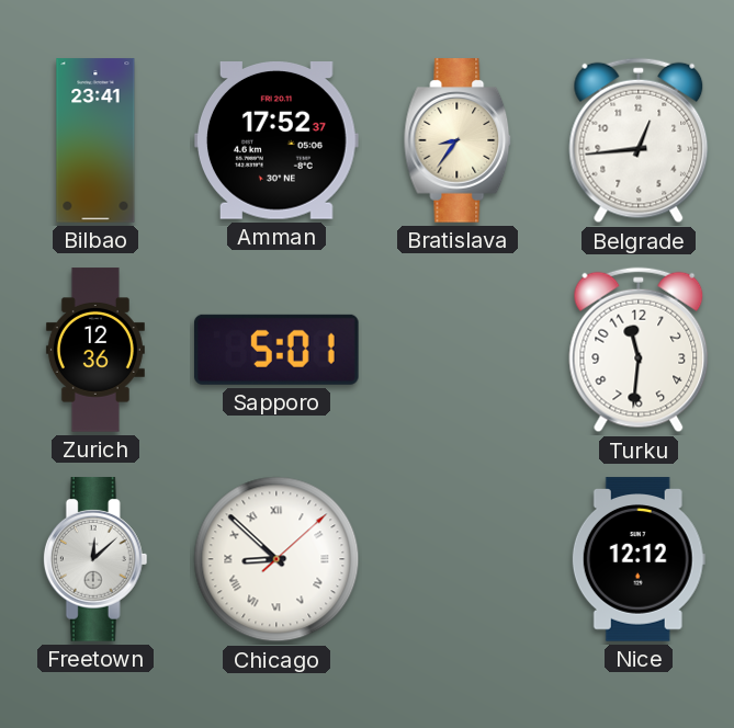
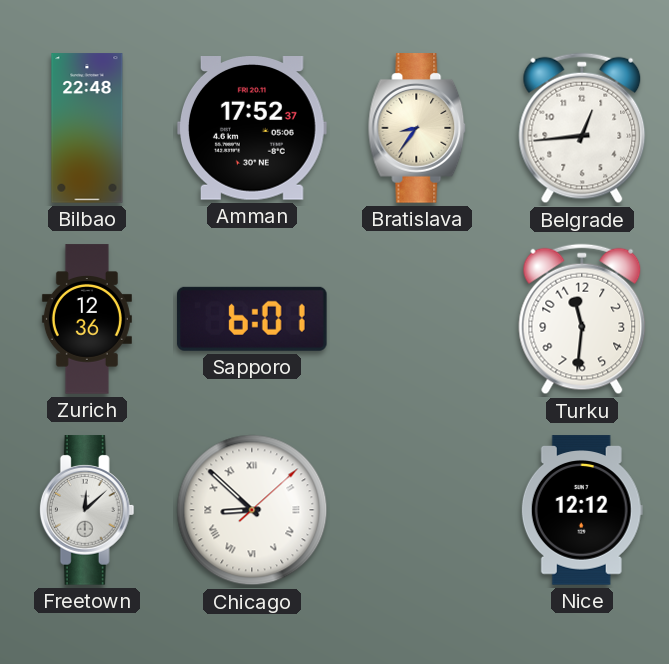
Bilbao: 23:41 -> 22:48 (87, 128)
Sapporo: 5:01 -> 6:01 (252, 319)
